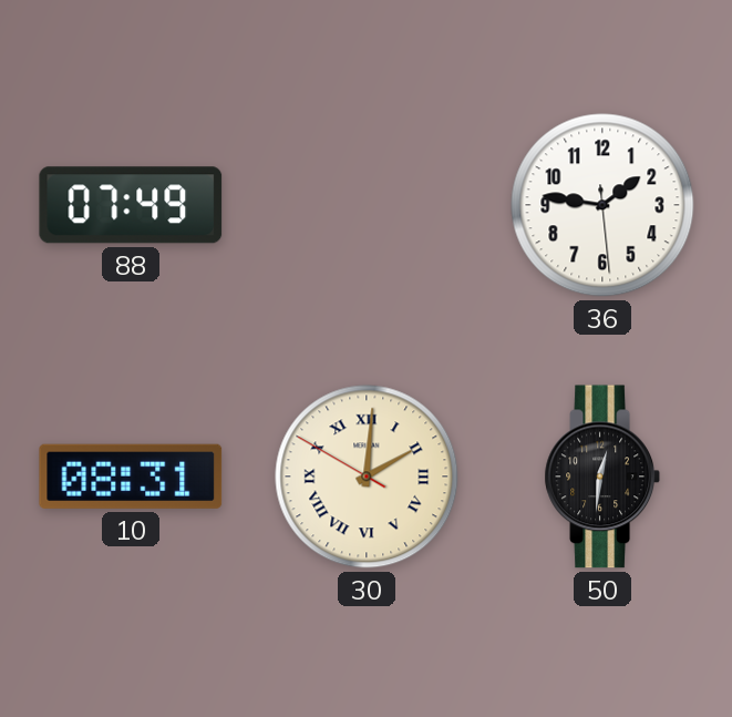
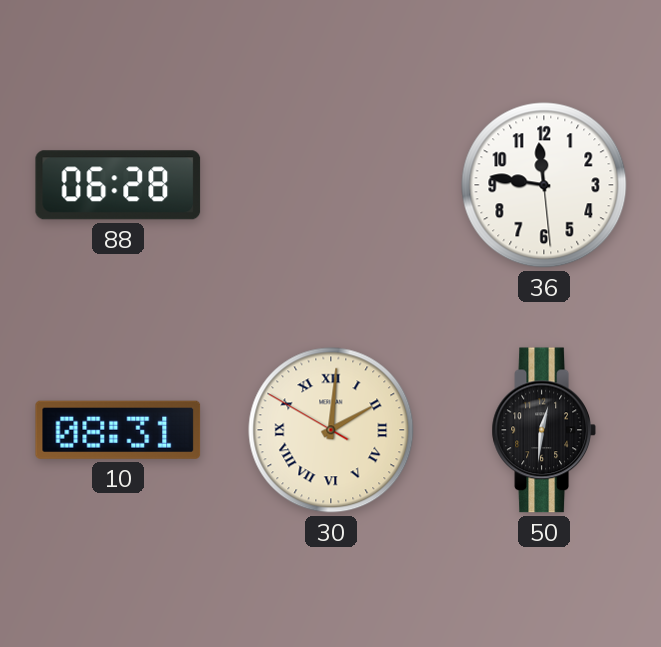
88: 07:49 -> 06:28 (118, 185)
36: 1:46 -> 11:46 (544, 185)
